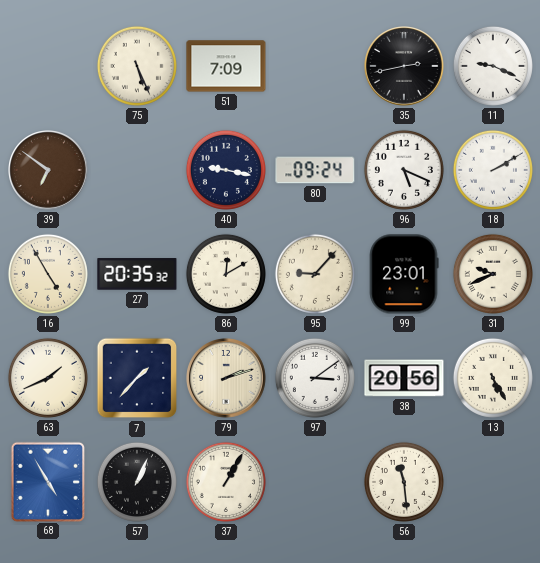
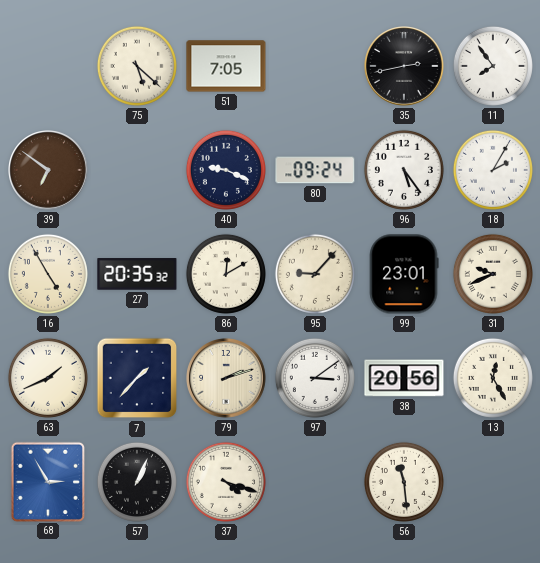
75: 5:26 -> 5:22 (137, 66)
51: 7:09 -> 7:05 (226, 66)
11: 9:19 -> 7:54 (493, 66)
40: 9:17 -> 9:19 (226, 170)
96: 5:19 -> 5:24 (404, 170)
18: 2:10 -> 2:05 (493, 170)
13: 5:25 -> 12:25 (493, 378)
68: 4:55 -> 2:55 (47, 481)
37: 1:05 -> 4:18 (226, 482)
